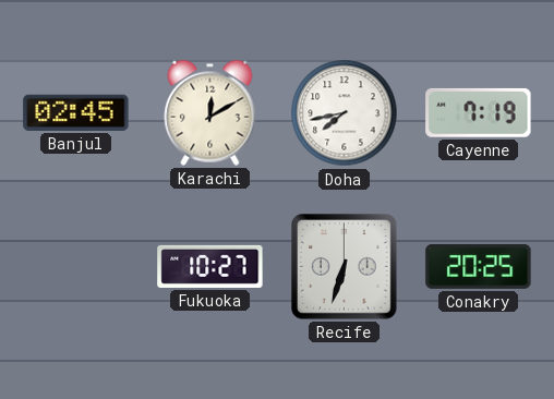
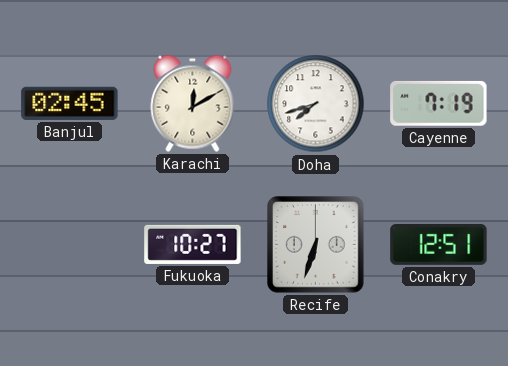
Doha: 7:43 -> 7:42 (316, 104)
Conakry: 20:25 -> 12:51 (439, 245)
